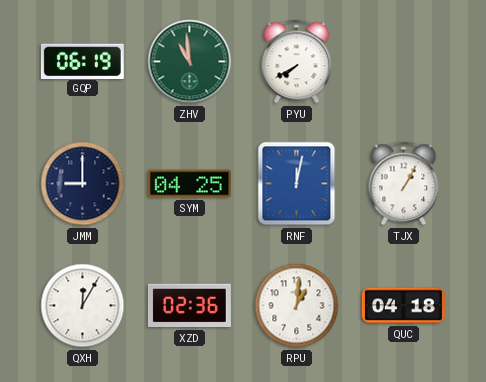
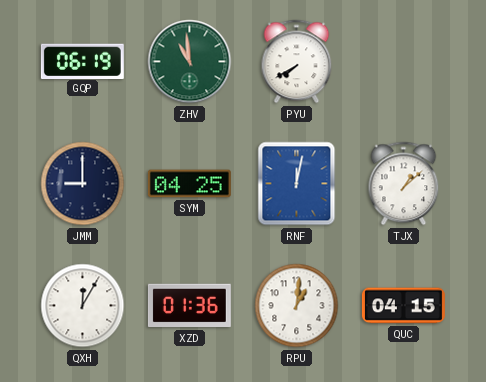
TJX: 1:05 -> 1:08 (404, 184)
XZD: 02:36 -> 01:36 (189, 306)
QUC: 04:18 -> 04:15 (403, 306)
